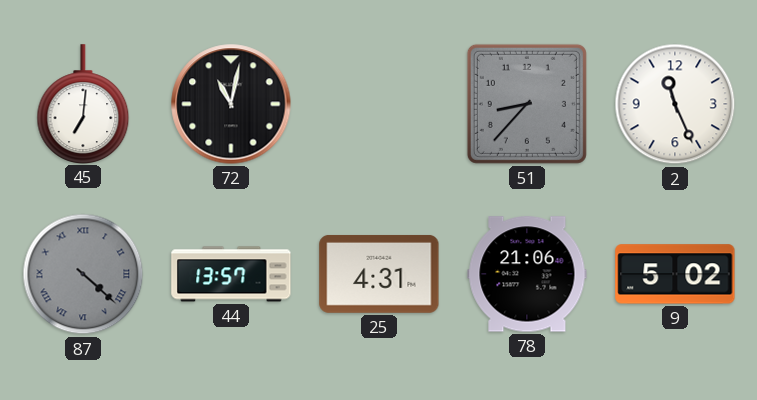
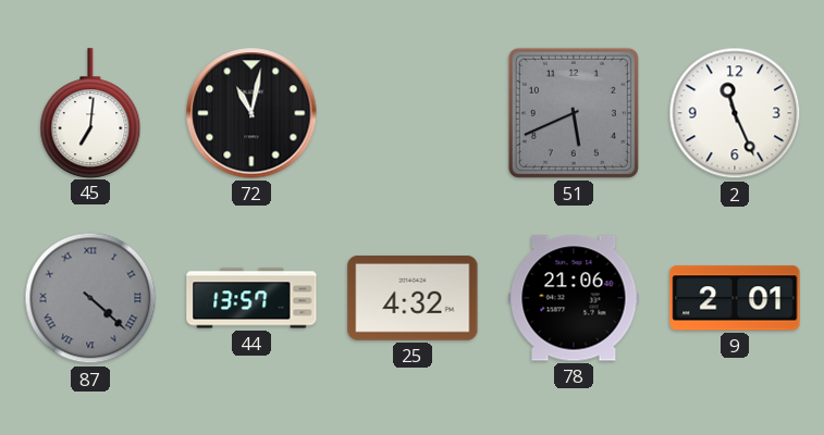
51: 8:37 -> 5:41 (574, 113)
25: 4:31 -> 4:32 (413, 298)
9: 5:02 -> 2:01 (735, 298)
